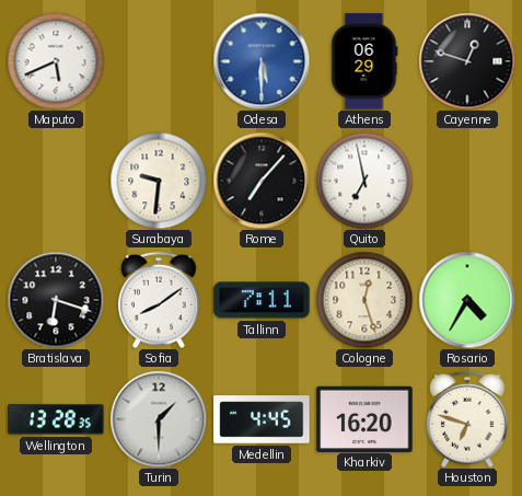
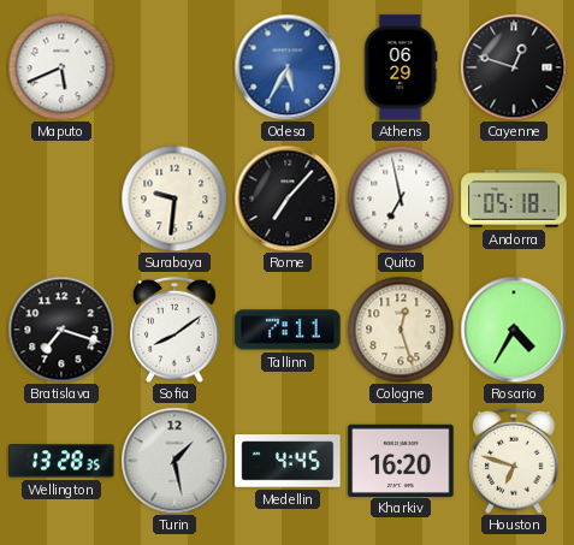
Odesa: 5:30 -> 5:35 (288, 67)
Andorra: none -> 05:18 (514, 199)
Bratislava: 6:18 -> 7:18 (61, 330)
Turin: 1:30 -> 1:28 (174, 461)
